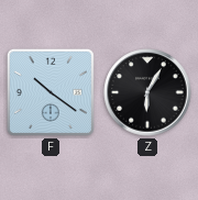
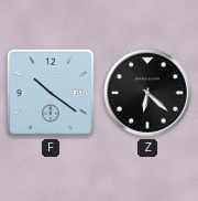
Z: 6:05 -> 6:22 (147, 93)
